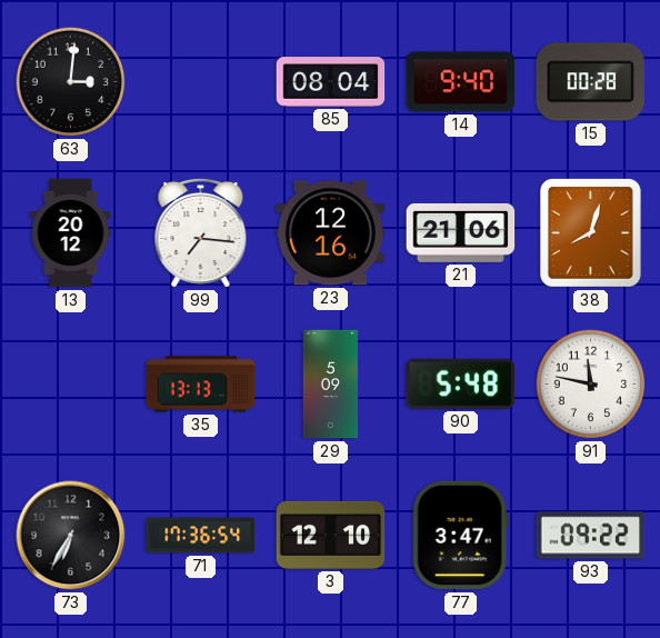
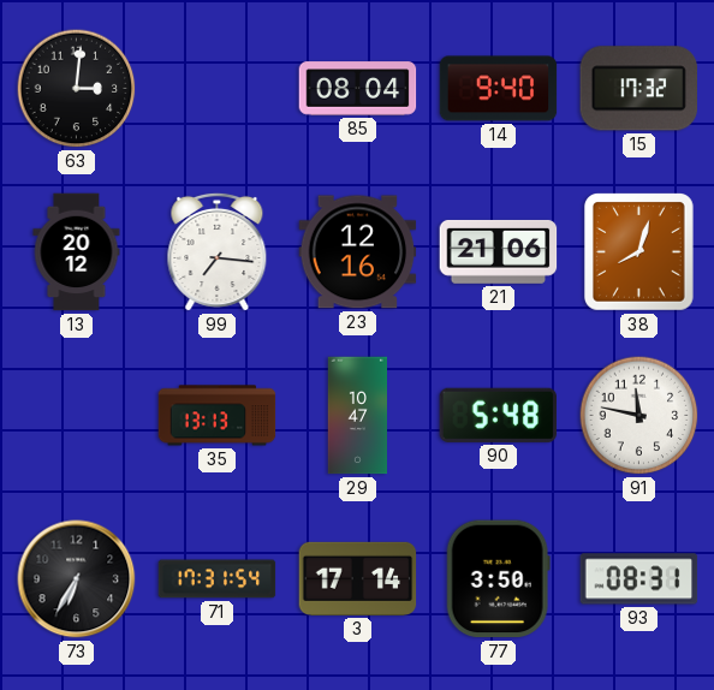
15: 00:28 -> 17:32 (638, 89)
29: 5:09 -> 10:47 (357, 416)
71: 17:36 -> 17:31 (218, 579)
3: 12:10 -> 17:14 (358, 578)
77: 3:47 -> 3:50 (498, 579)
93: 09:22 -> 08:31 (639, 579)
